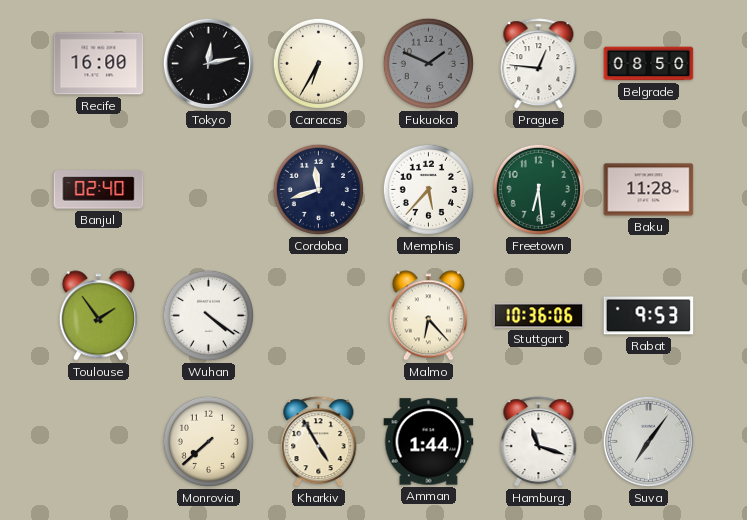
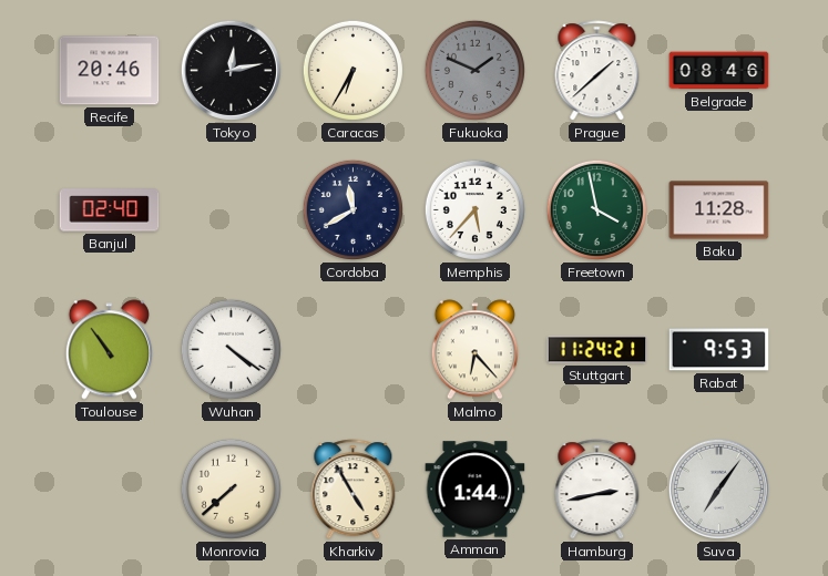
Recife: 16:00 -> 20:46 (110, 71)
Prague: 12:46 -> 1:38 (597, 71)
Belgrade: 08:50 -> 08:46 (719, 71)
Cordoba: 11:42 -> 11:40 (352, 209)
Freetown: 6:29 -> 3:58 (596, 209)
Toulouse: 1:54 -> 10:54 (109, 350)
Stuttgart: 10:36 -> 11:24 (597, 350)
Hamburg: 11:18 -> 2:43 (597, 490)
